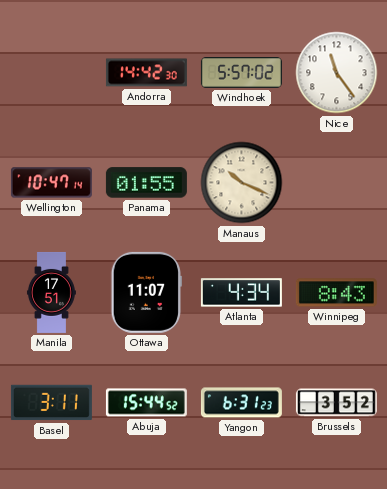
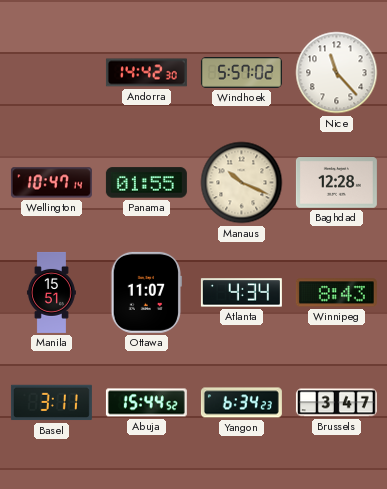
Nice: 11:24 -> 11:23 (337, 73)
Baghdad: none -> 12:28 (336, 183)
Manila: 17:51 -> 15:51 (51, 292)
Yangon: 6:31 -> 6:34 (241, 403)
Brussels: 3:52 -> 3:47 (336, 403)
